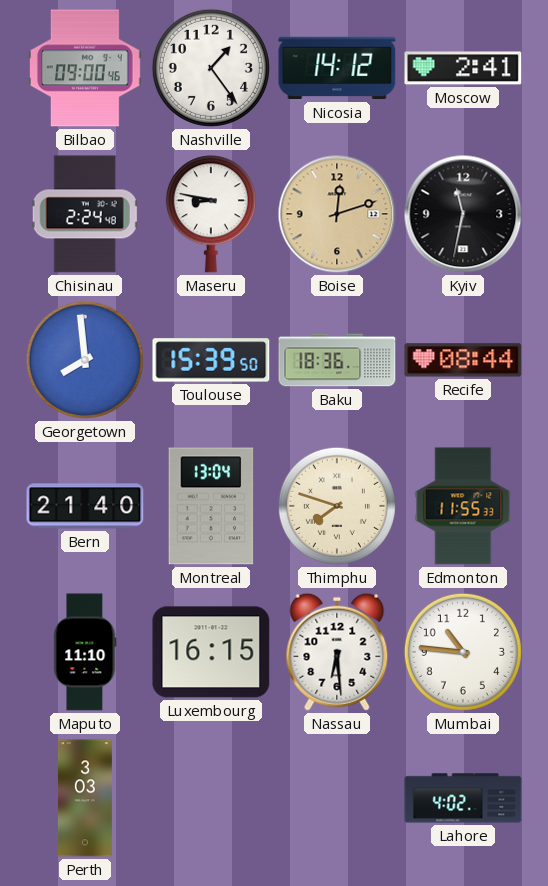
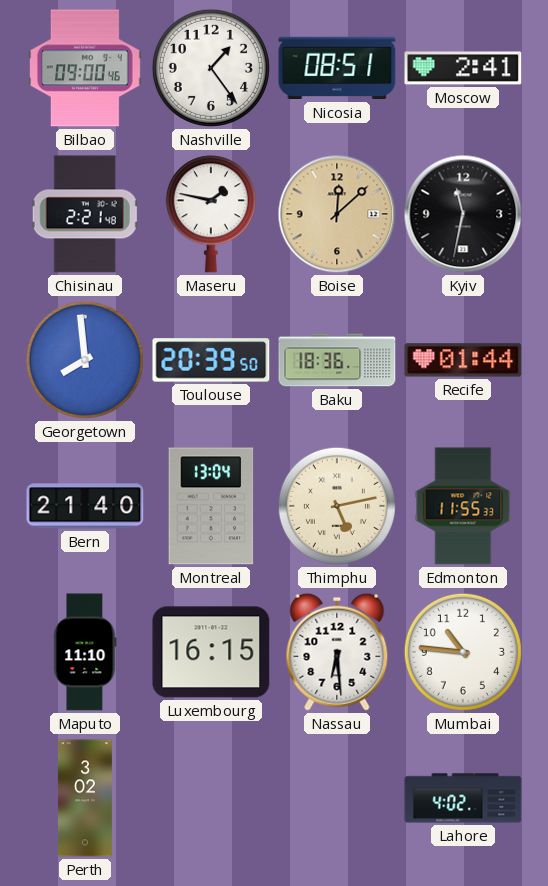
Nicosia: 14:12 -> 08:51 (337, 68)
Chisinau: 2:24 -> 2:21 (85, 214)
Maseru: 8:47 -> 1:47 (211, 214)
Boise: 12:12 -> 12:08 (337, 214)
Toulouse: 15:39 -> 20:39 (211, 360)
Recife: 08:44 -> 01:44 (463, 360)
Thimphu: 7:48 -> 5:13 (337, 506)
Perth: 3:03 -> 3:02 (85, 798)
